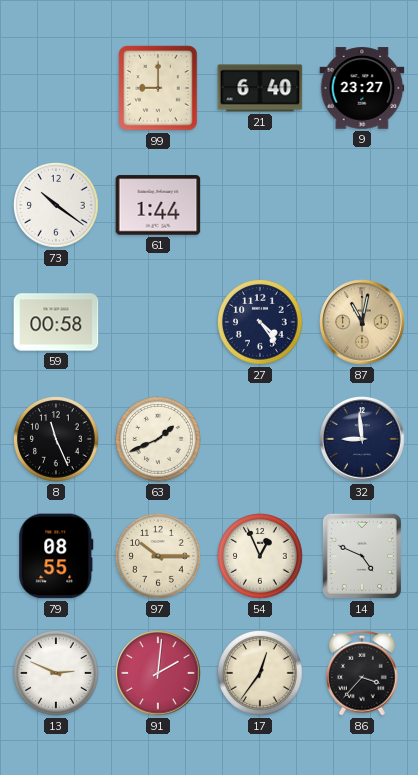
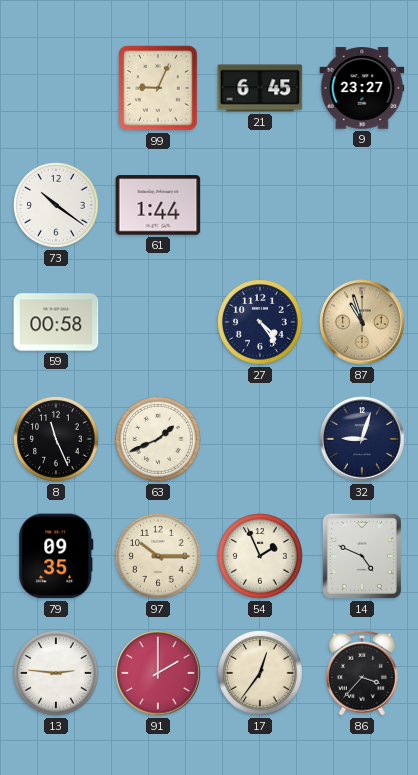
99: 9:00 -> 9:04 (158, 88)
21: 6:40 -> 6:45 (260, 88)
87: 11:02 -> 10:57 (362, 322)
32: 8:59 -> 9:03 (362, 439)
79: 08:55 -> 09:35 (56, 556)
54: 12:56 -> 1:56 (261, 557)
13: 2:49 -> 2:46 (57, 674)
91: 2:01 -> 2:00 (158, 673)
